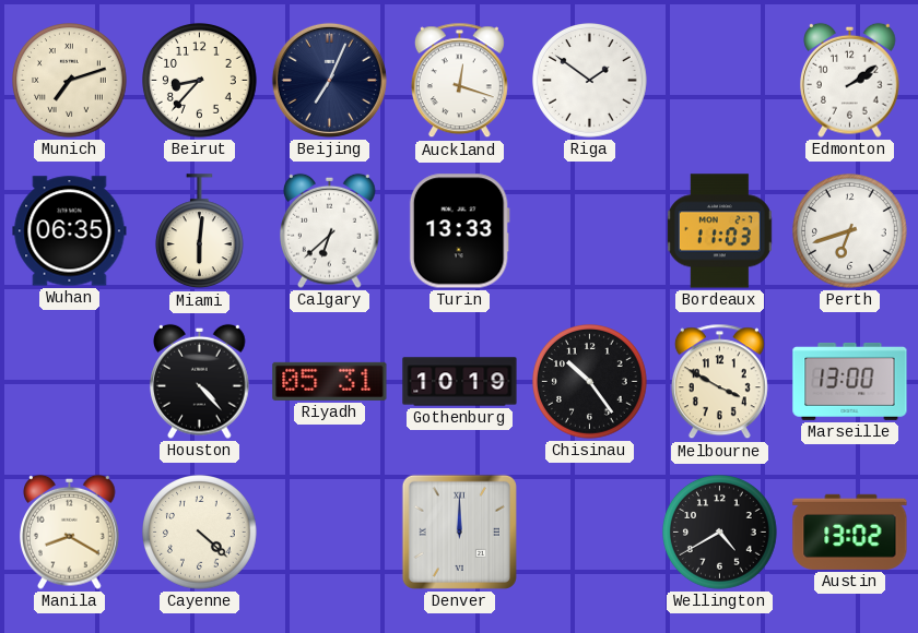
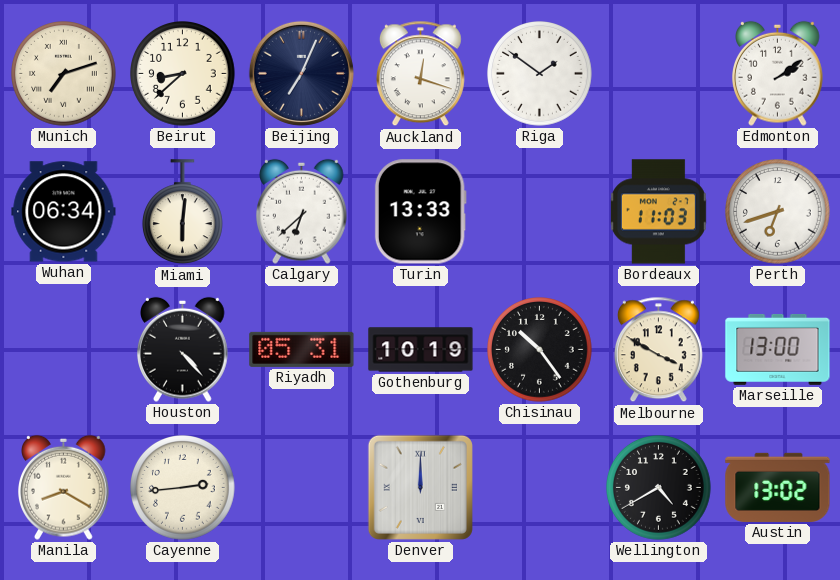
Beirut: 8:37 -> 8:38 (183, 74)
Wuhan: 06:35 -> 06:34 (64, 212)
Cayenne: 4:22 -> 2:44 (183, 488)
